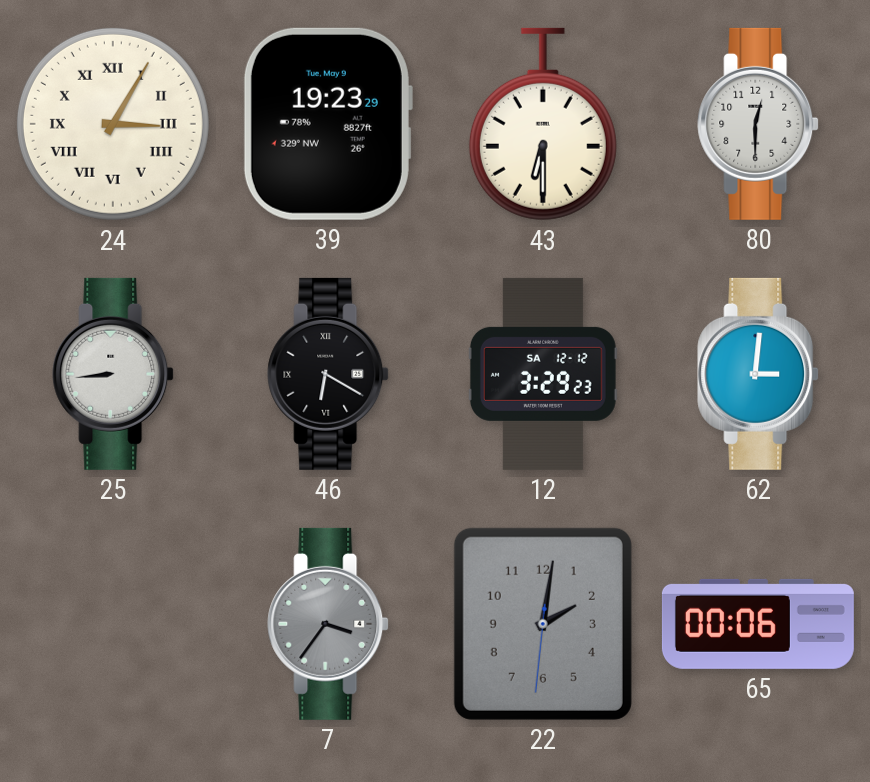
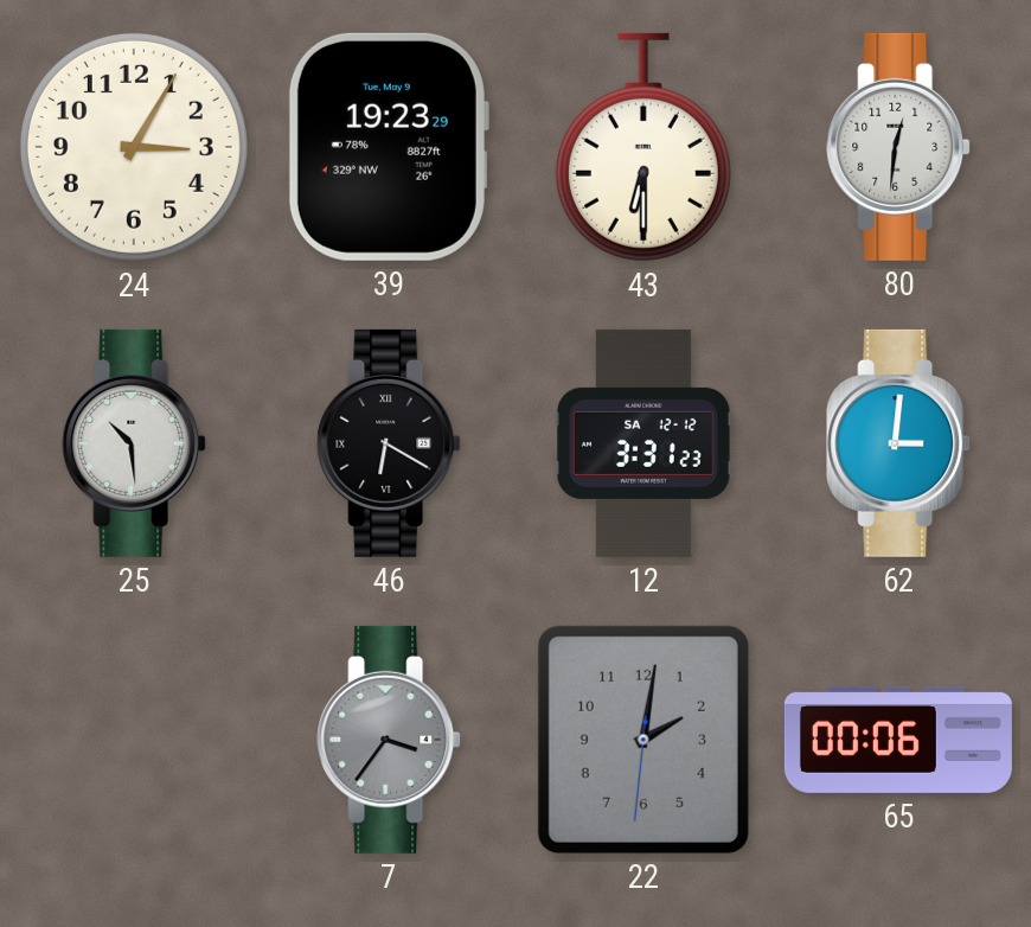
24 numerals: Roman -> Arabic (134, 147)
80: 12:30 -> 12:31 (898, 147)
25: 8:44 -> 10:29 (134, 443)
12: 3:29 -> 3:31 (643, 443)
